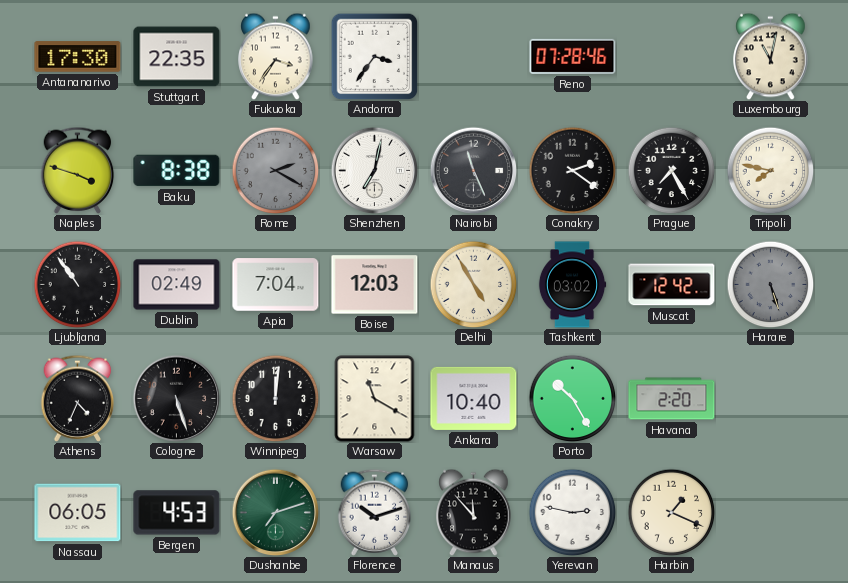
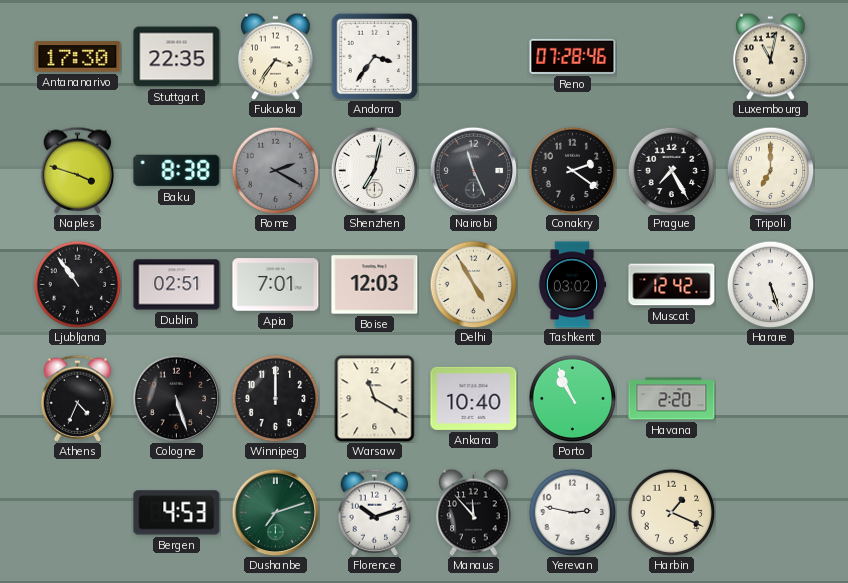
Tripoli: 7:47 -> 7:00 (770, 170)
Dublin: 02:49 -> 02:51 (177, 285)
Apia: 7:04 -> 7:01 (276, 285)
Harare dial: grey -> white (770, 284)
Winnipeg: 12:01 -> 12:00 (275, 398)
Porto: 10:25 -> 10:56 (572, 398)
Nassau: 06:05 -> none (78, 513)
